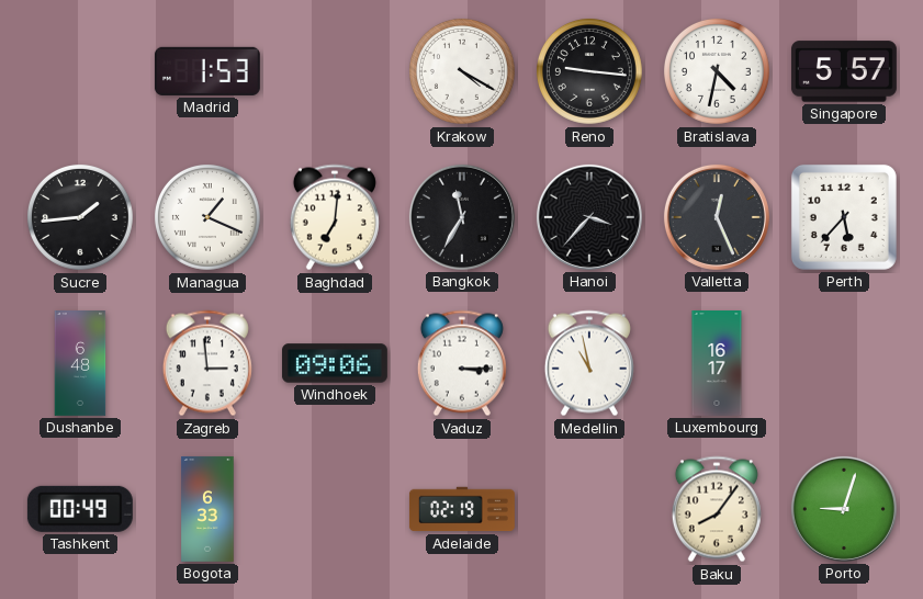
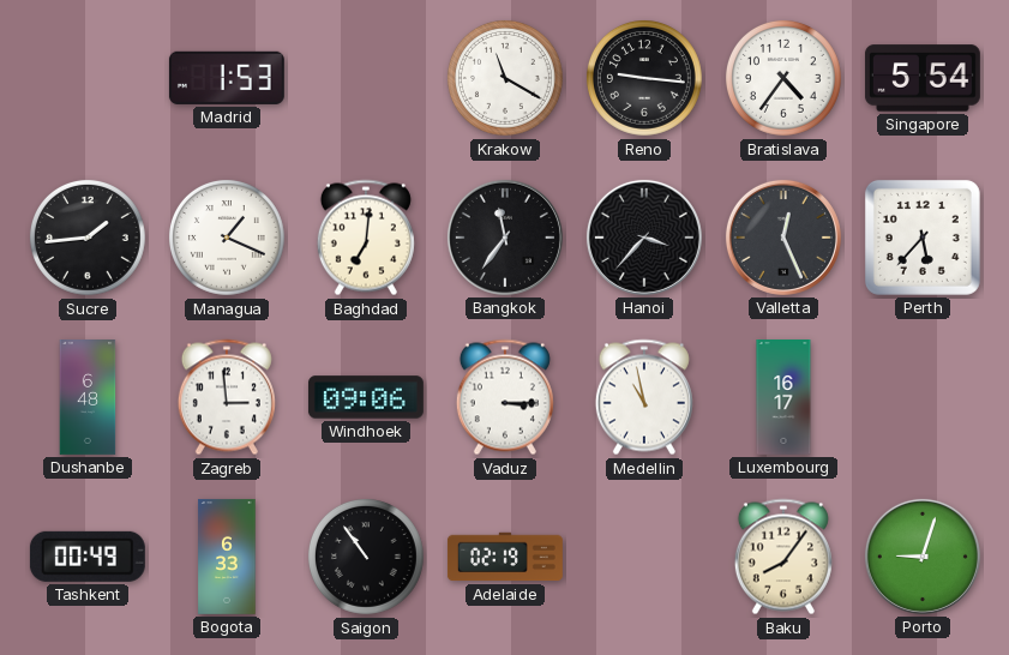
Krakow: 4:20 -> 11:20 (505, 78)
Bratislava: 4:32 -> 4:36 (783, 78)
Singapore: 5:57 -> 5:54 (923, 78)
Bangkok: 11:35 -> 11:36 (505, 238)
Saigon: none -> 10:54 (366, 557)
